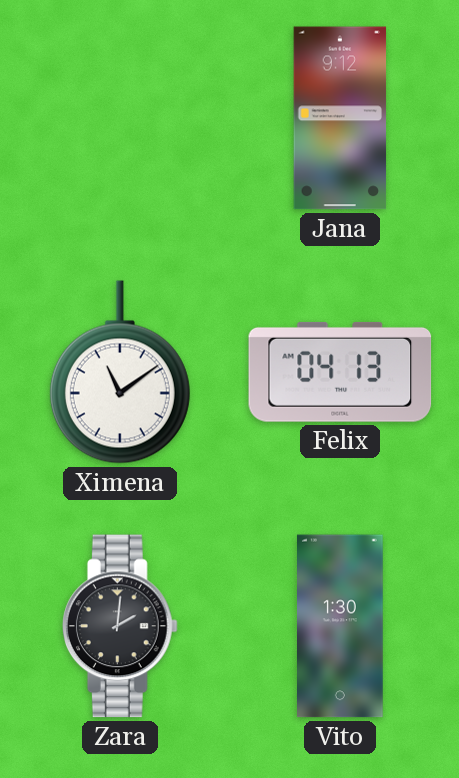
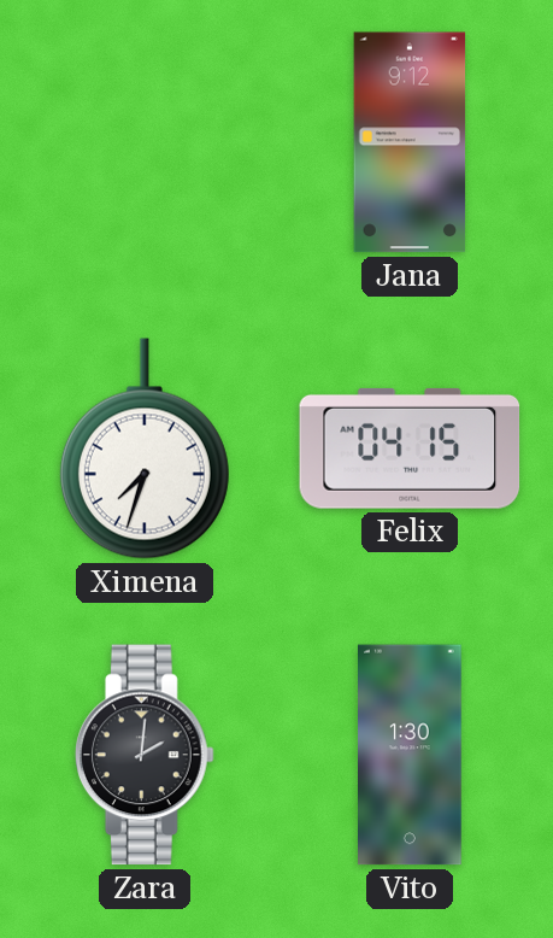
Ximena: 11:09 -> 7:33 (145, 449)
Felix: 04:13 -> 04:15 (410, 449)
